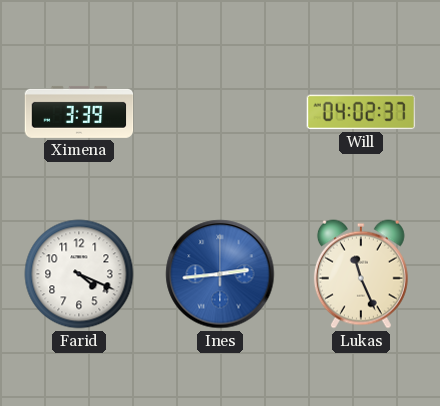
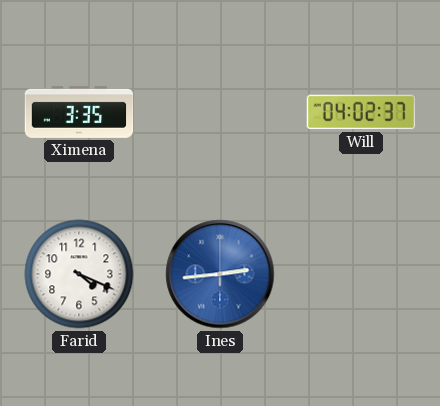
Ximena: 3:39 -> 3:35 (79, 112)
Lukas: 11:26 -> none (361, 274)
